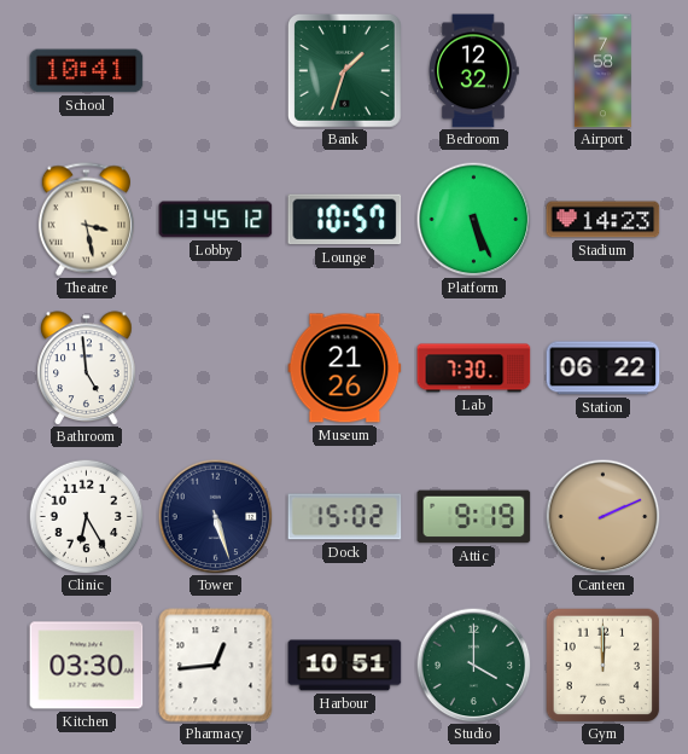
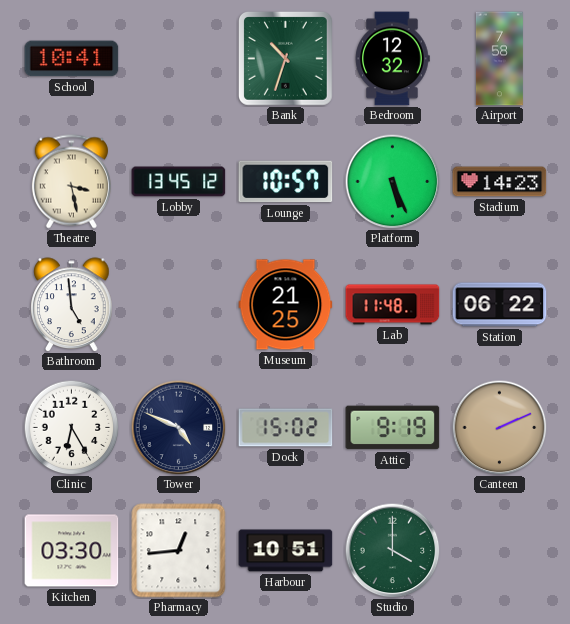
Bank: 1:33 -> 10:33 (285, 58)
Museum: 21:26 -> 21:25 (286, 305)
Lab: 7:30 -> 11:48 (393, 305)
Tower: 5:27 -> 4:49 (178, 427)
Gym: 12:00 -> none (602, 666)
